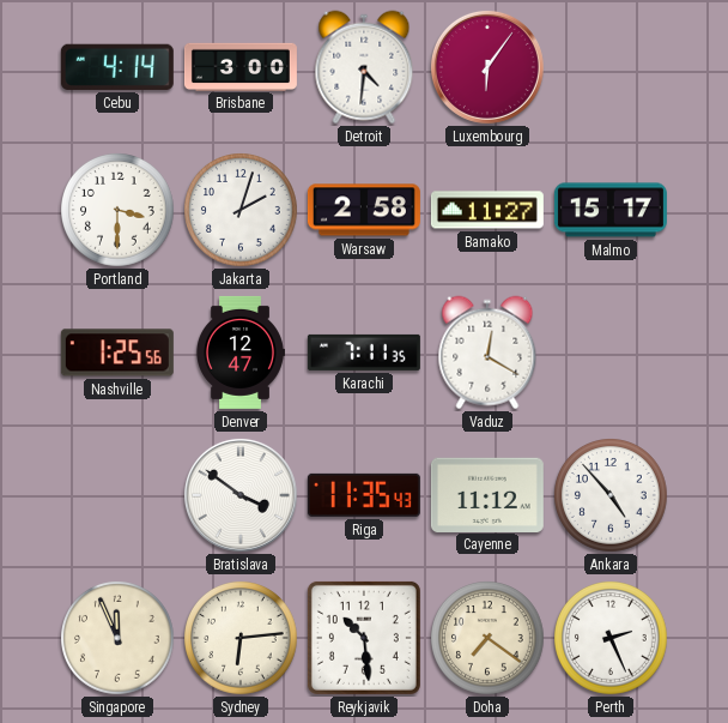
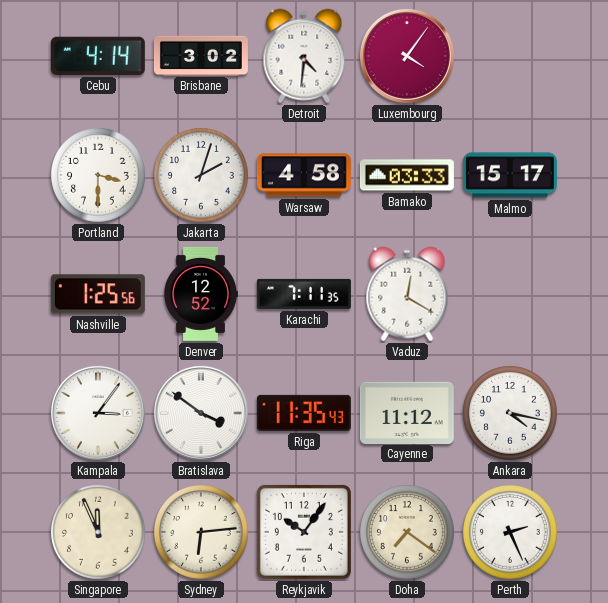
Brisbane: 3:00 -> 3:02 (201, 55)
Luxembourg: 6:06 -> 4:06 (407, 56)
Warsaw: 2:58 -> 4:58 (304, 175)
Bamako: 11:27 -> 03:33 (407, 175)
Denver: 12:47 -> 12:52 (201, 294)
Kampala: none -> 3:06 (98, 413)
Ankara: 4:53 -> 4:17 (511, 414)
Reykjavik: 10:29 -> 10:06 (304, 532)
